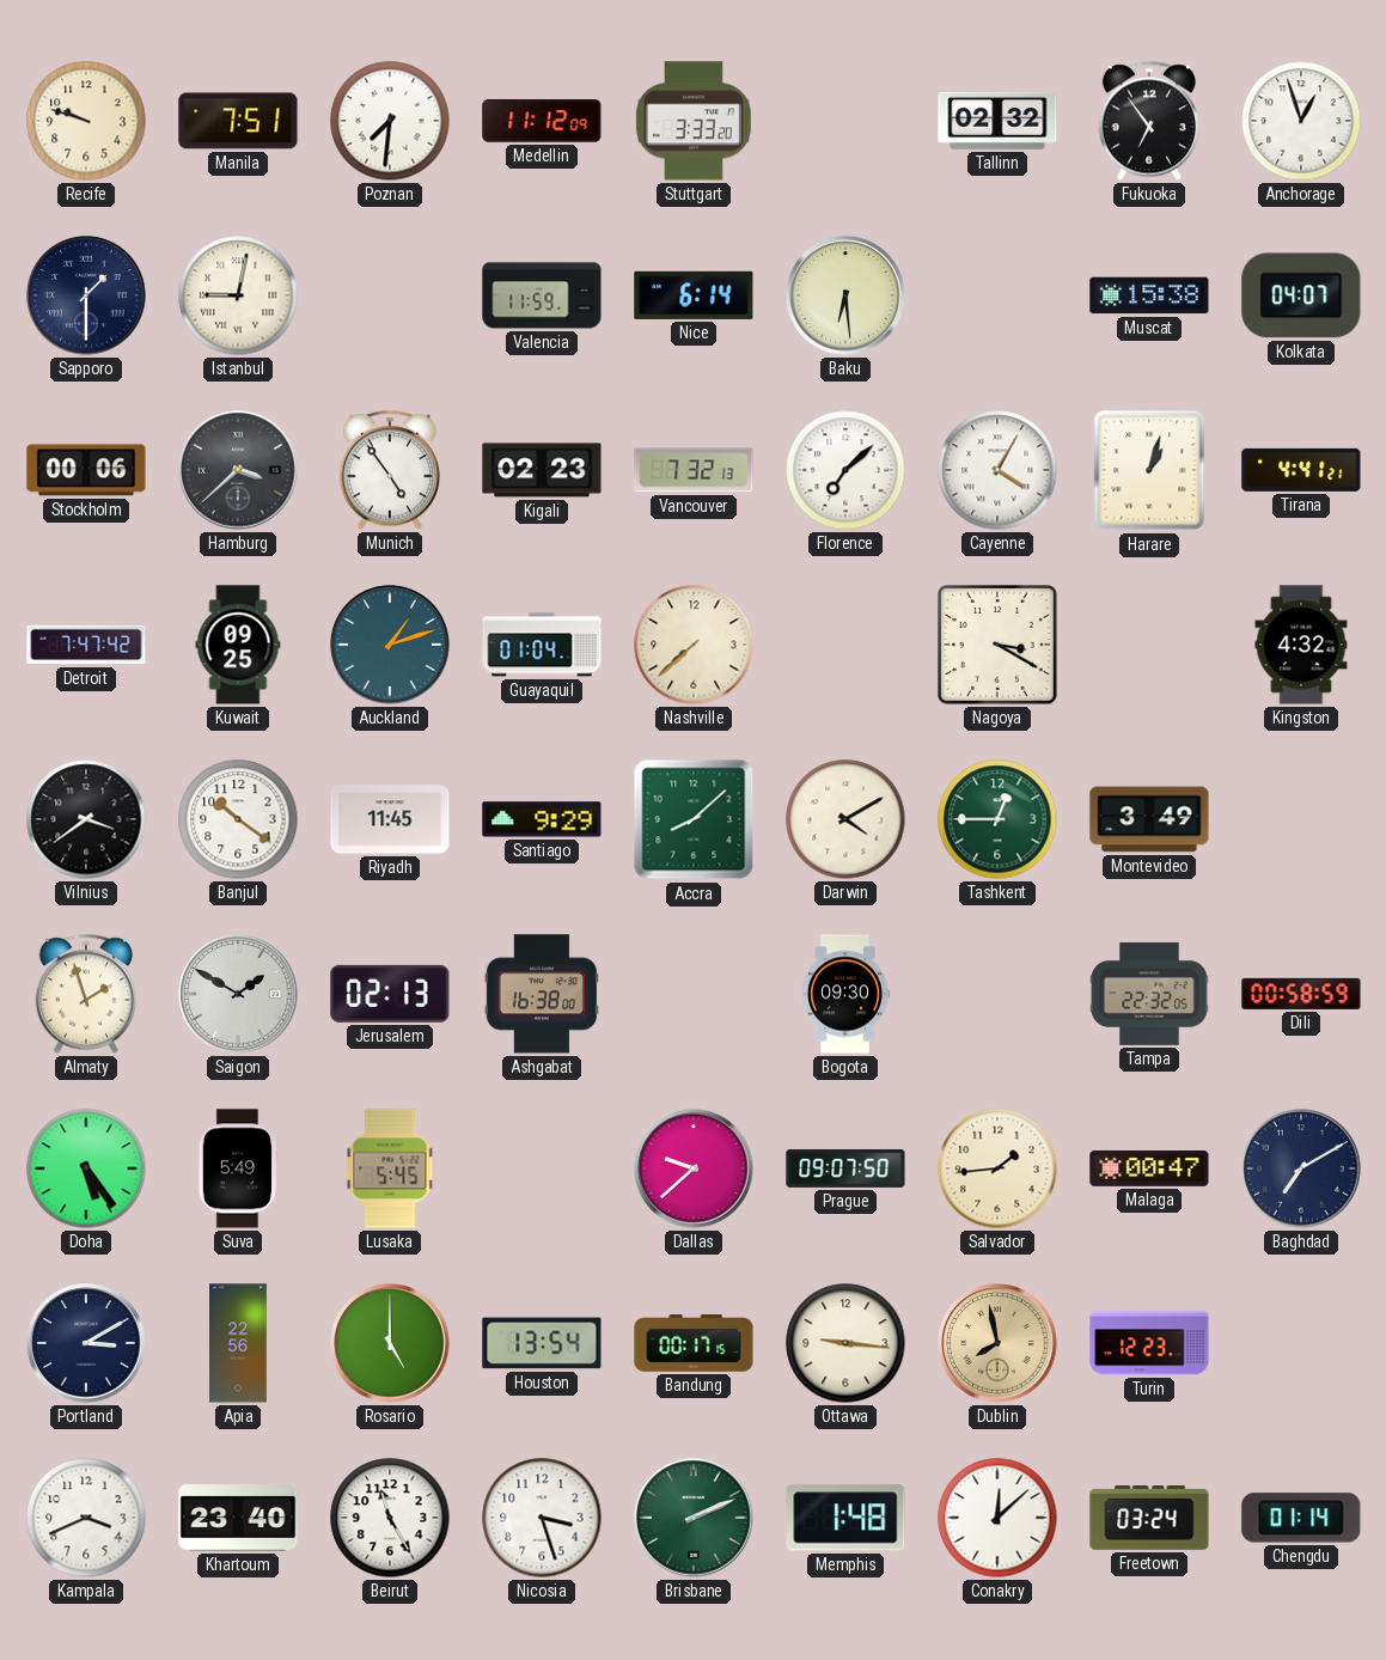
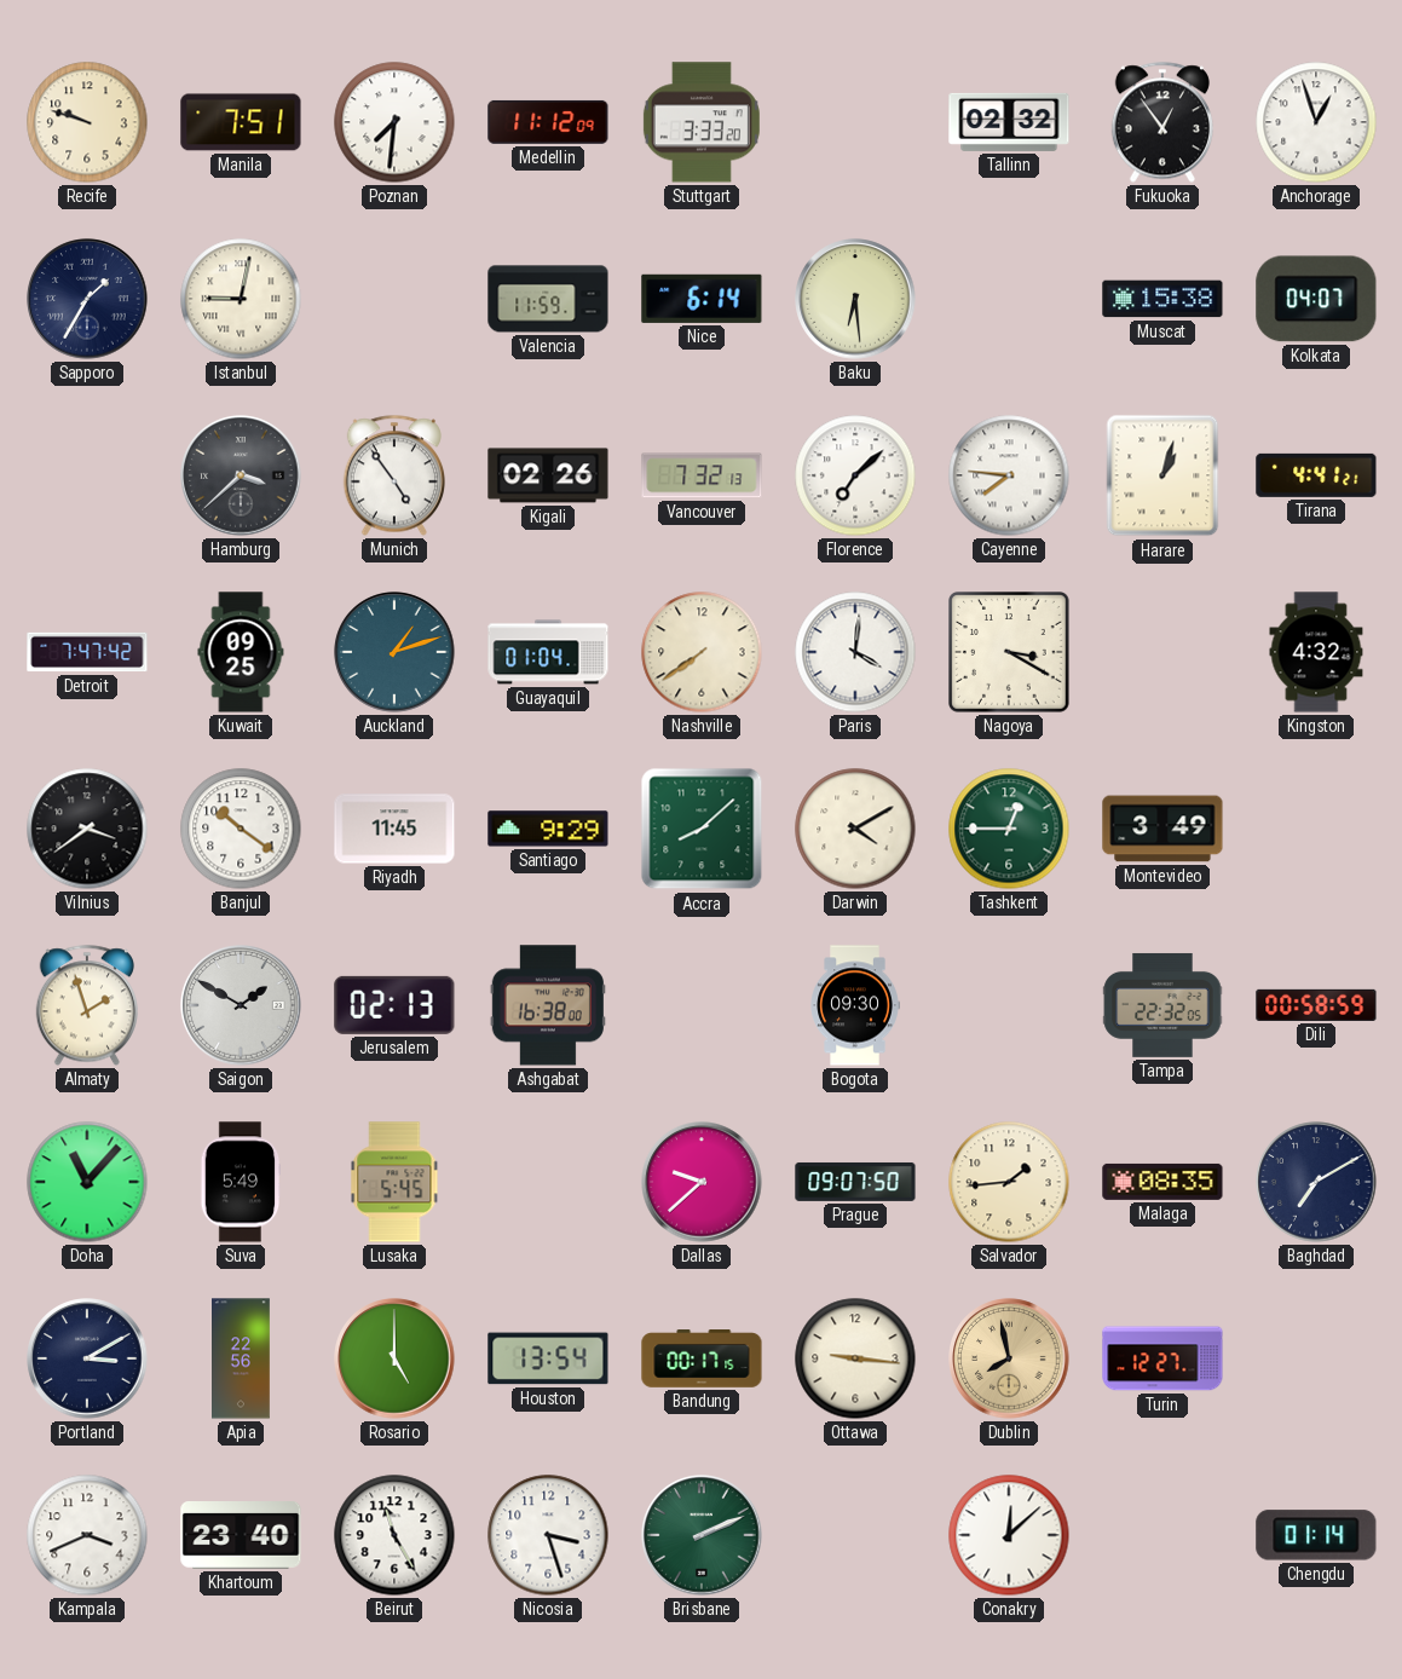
Fukuoka: 6:54 -> 12:54 (1161, 122)
Sapporo: 1:30 -> 1:35 (87, 299)
Stockholm: 00:06 -> none (86, 470)
Kigali: 02:23 -> 02:26 (548, 475)
Cayenne: 4:05 -> 7:46 (1009, 475)
Nashville: 7:38 -> 7:39 (702, 652)
Paris: none -> 4:01 (855, 652)
Doha: 5:24 -> 11:07 (87, 1182)
Malaga: 00:47 -> 08:35 (1162, 1182)
Turin: 12:23 -> 12:27 (1162, 1358)
Memphis: 1:48 -> none (845, 1518)
Freetown: 03:24 -> none (1149, 1518)
